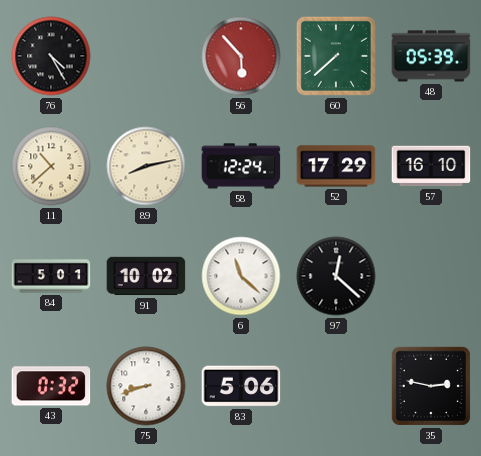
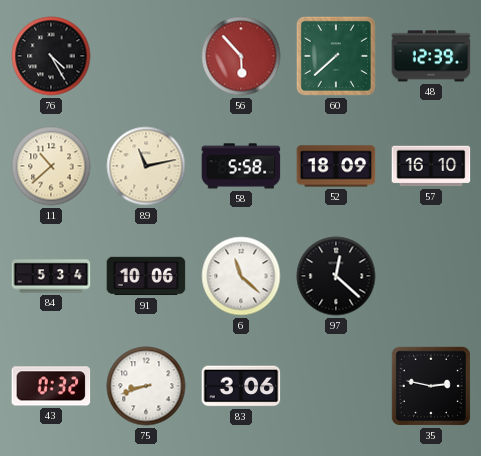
48: 05:39 -> 12:39 (431, 56)
89: 8:13 -> 11:13 (146, 166)
58: 12:24 -> 5:58 (241, 166)
52: 17:29 -> 18:09 (336, 166)
84: 5:01 -> 5:34 (51, 276)
91: 10:02 -> 10:06 (146, 276)
83: 5:06 -> 3:06 (241, 386)
